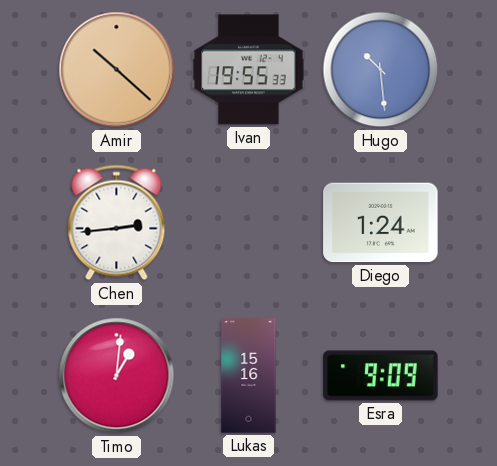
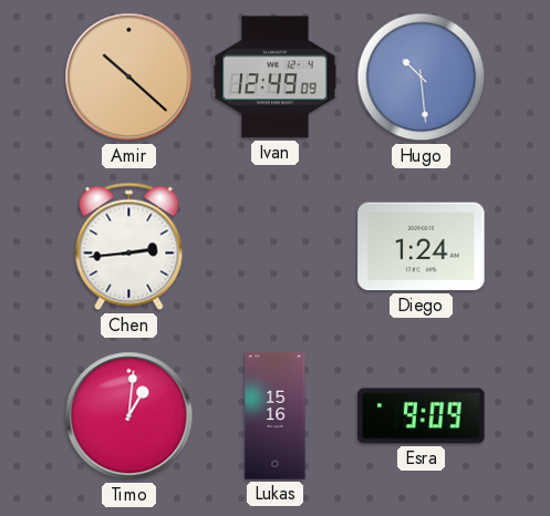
Ivan: 19:55 -> 12:49 (276, 78)
